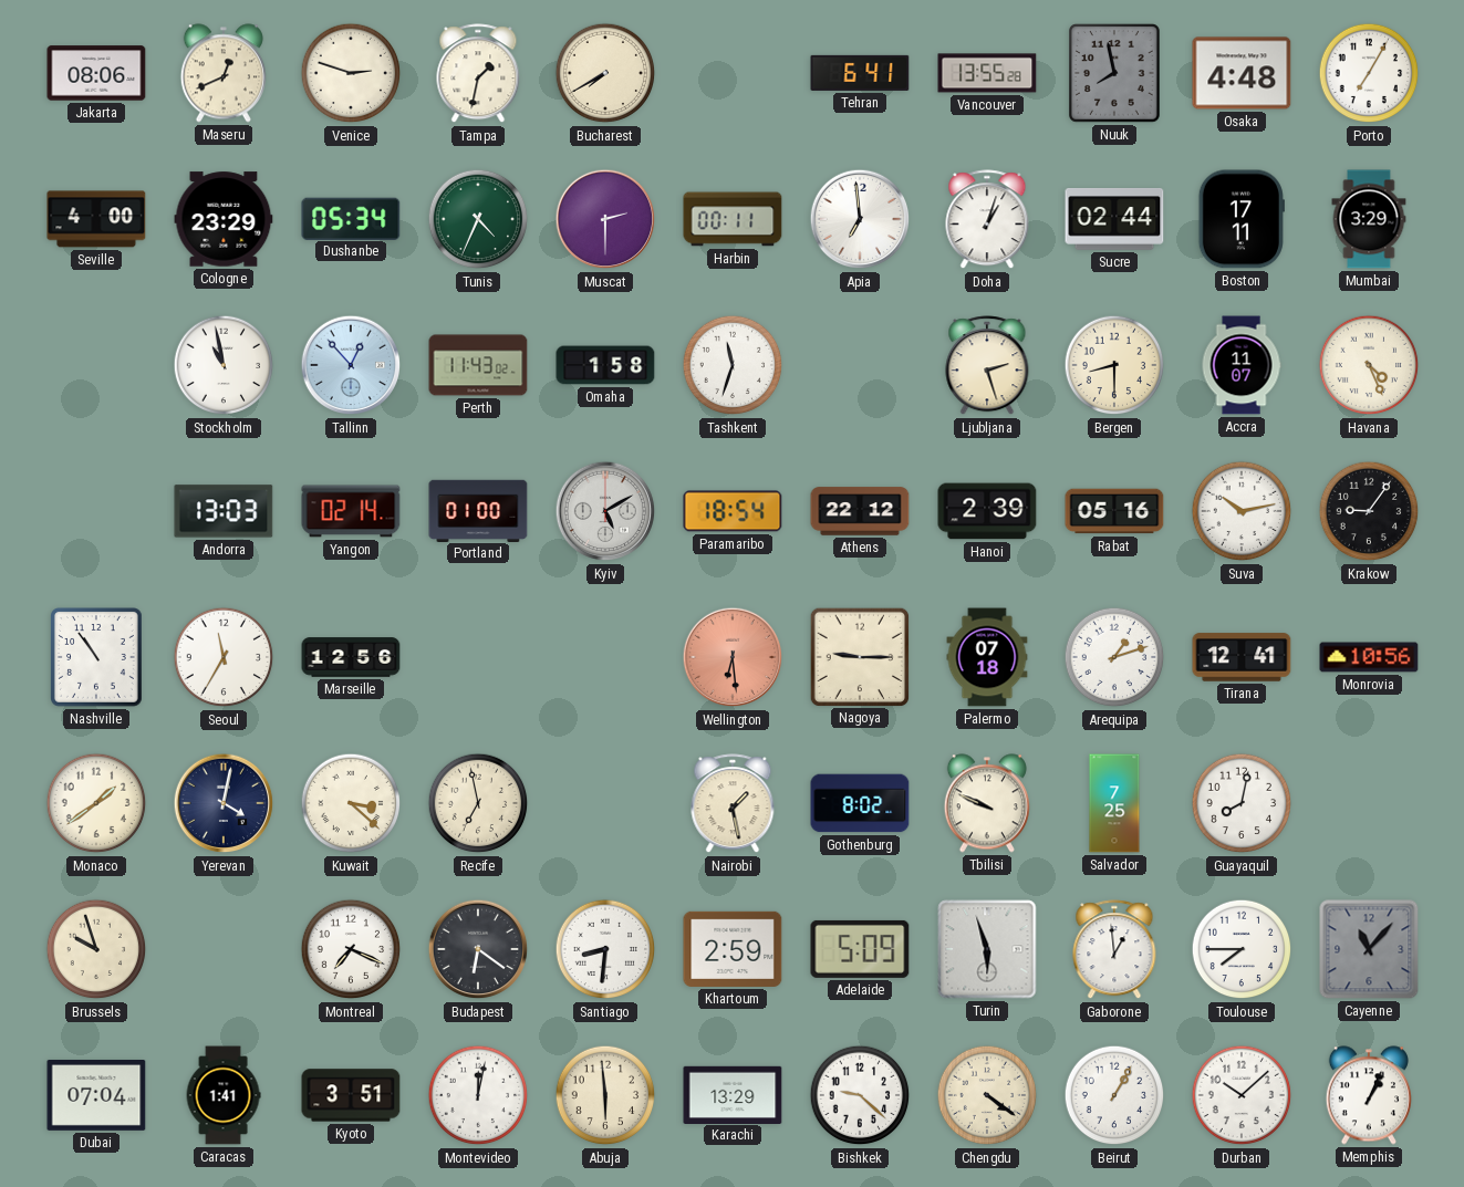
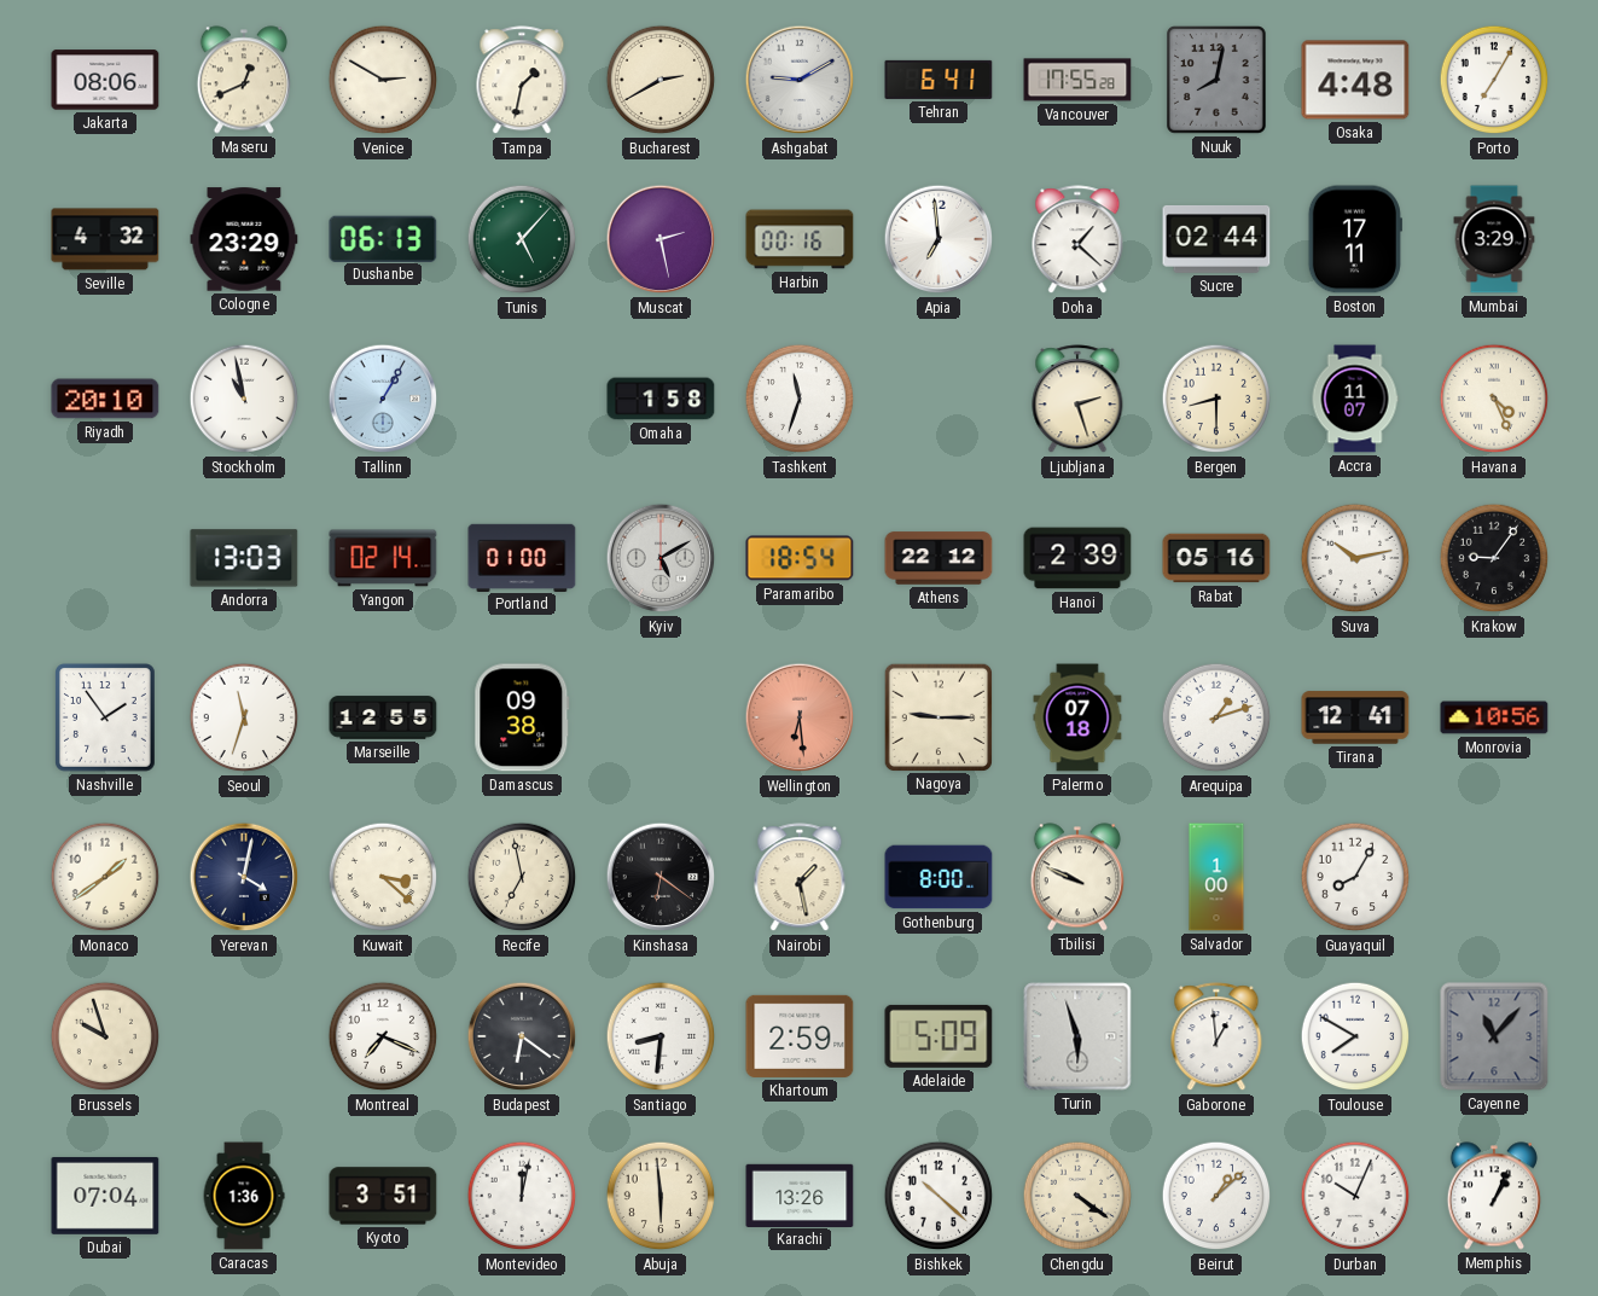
Venice: 2:48 -> 2:50 (383, 80)
Bucharest: 7:40 -> 2:40 (661, 80)
Ashgabat: none -> 9:10 (800, 80)
Vancouver: 13:55 -> 17:55 (1077, 80)
Nuuk: 7:58 -> 8:02 (1218, 81)
Seville: 4:00 -> 4:32 (105, 239)
Dushanbe: 05:34 -> 06:13 (383, 238)
Tunis: 4:34 -> 5:07 (522, 239)
Muscat: 2:30 -> 2:28 (661, 239)
Harbin: 00:11 -> 00:16 (800, 239)
Doha: 1:03 -> 1:22 (1077, 240)
Riyadh: none -> 20:10 (105, 399)
Tallinn: 12:53 -> 1:05 (383, 399)
Perth: 11:43 -> none (478, 365)
Nashville: 10:54 -> 1:54 (106, 719)
Seoul: 11:35 -> 11:33 (244, 717)
Marseille: 12:56 -> 12:55 (383, 717)
Damascus: none -> 09:38 (522, 717)
Kinshasa: none -> 6:21 (661, 877)
Gothenburg: 8:02 -> 8:00 (939, 877)
Salvador: 7:25 -> 1:00 (1216, 877)
Guayaquil: 8:02 -> 8:05 (1355, 877)
Toulouse: 7:45 -> 7:50 (1355, 1036)
Caracas: 1:41 -> 1:36 (244, 1196)
Karachi: 13:29 -> 13:26 (800, 1195)
Bishkek: 9:22 -> 10:22 (939, 1196)
Beirut: 1:05 -> 1:08 (1216, 1196)
Durban: 10:08 -> 10:04 (1355, 1196)
